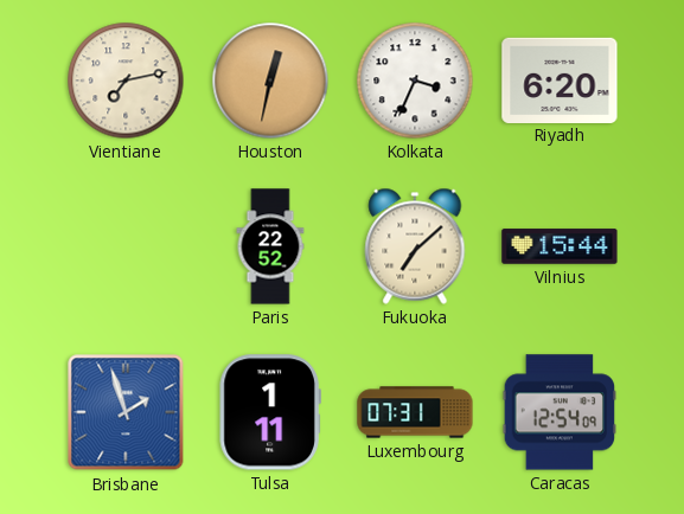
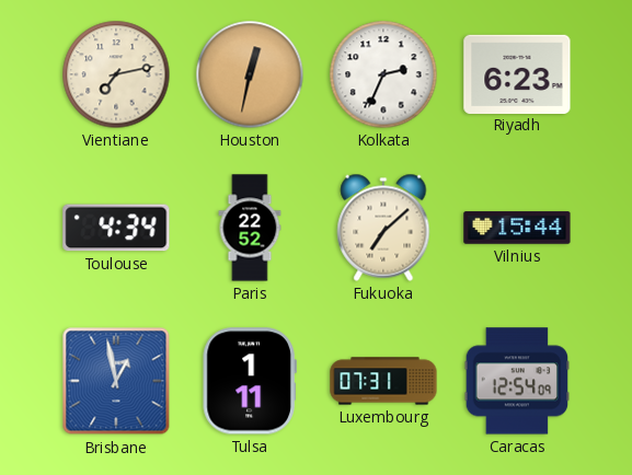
Kolkata: 3:34 -> 2:34 (383, 74)
Riyadh: 6:20 -> 6:23 (517, 73)
Toulouse: none -> 4:34 (116, 228)
Brisbane: 1:57 -> 12:58 (116, 381)
